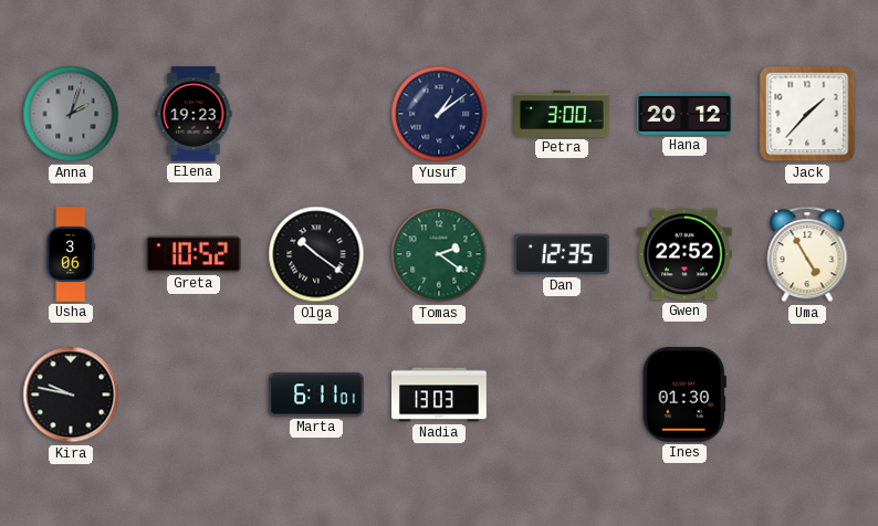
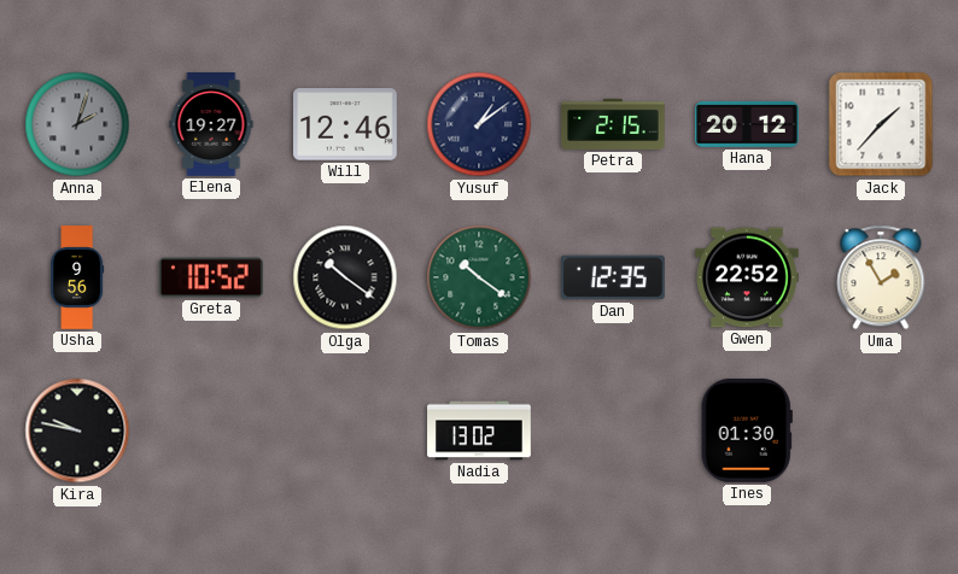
Elena: 19:23 -> 19:27 (211, 124)
Will: none -> 12:46 (346, 124)
Petra: 3:00 -> 2:15 (613, 124)
Usha: 3:06 -> 9:56 (77, 277)
Tomas: 2:21 -> 10:21 (479, 277)
Uma: 4:55 -> 1:55 (881, 277)
Marta: 6:11 -> none (317, 394)
Nadia: 13:03 -> 13:02 (479, 430)
